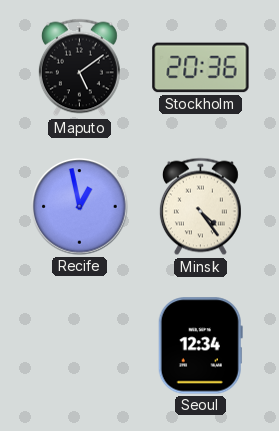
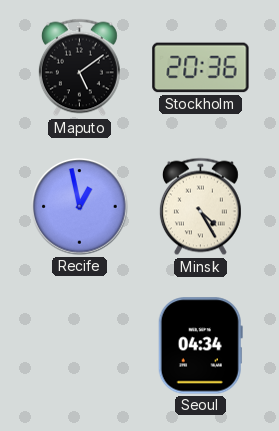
Minsk: 4:24 -> 4:25 (200, 207)
Seoul: 12:34 -> 04:34 (200, 346)
